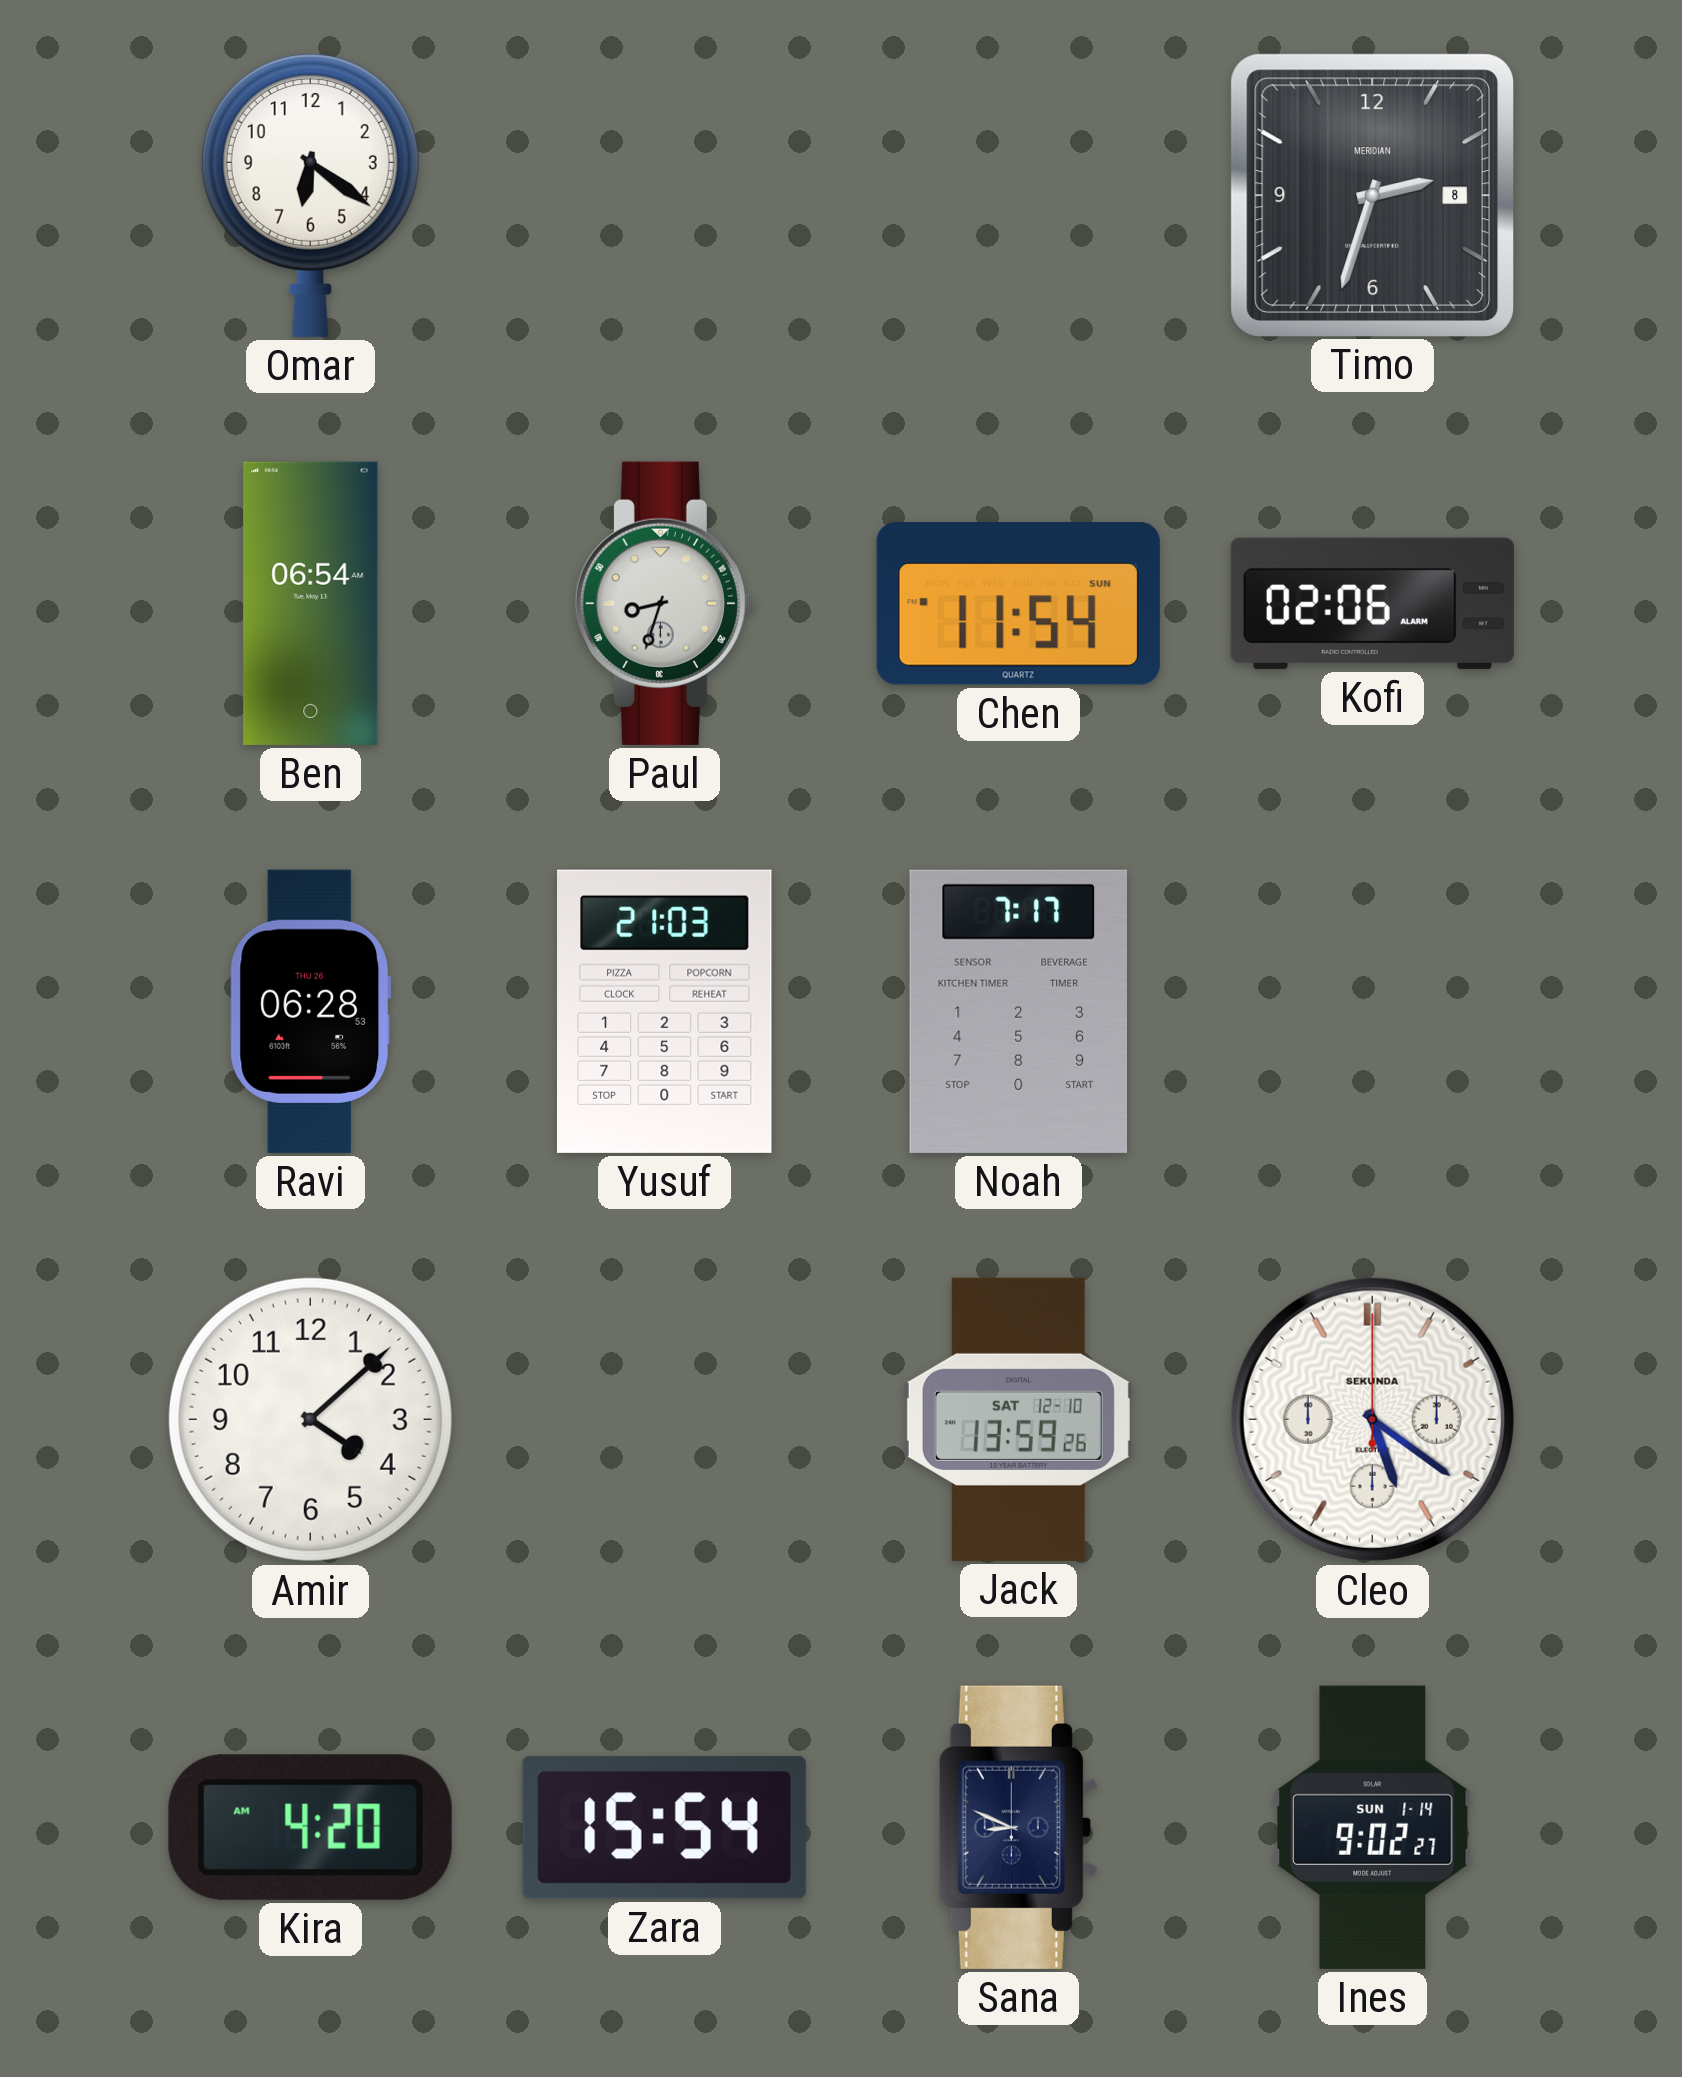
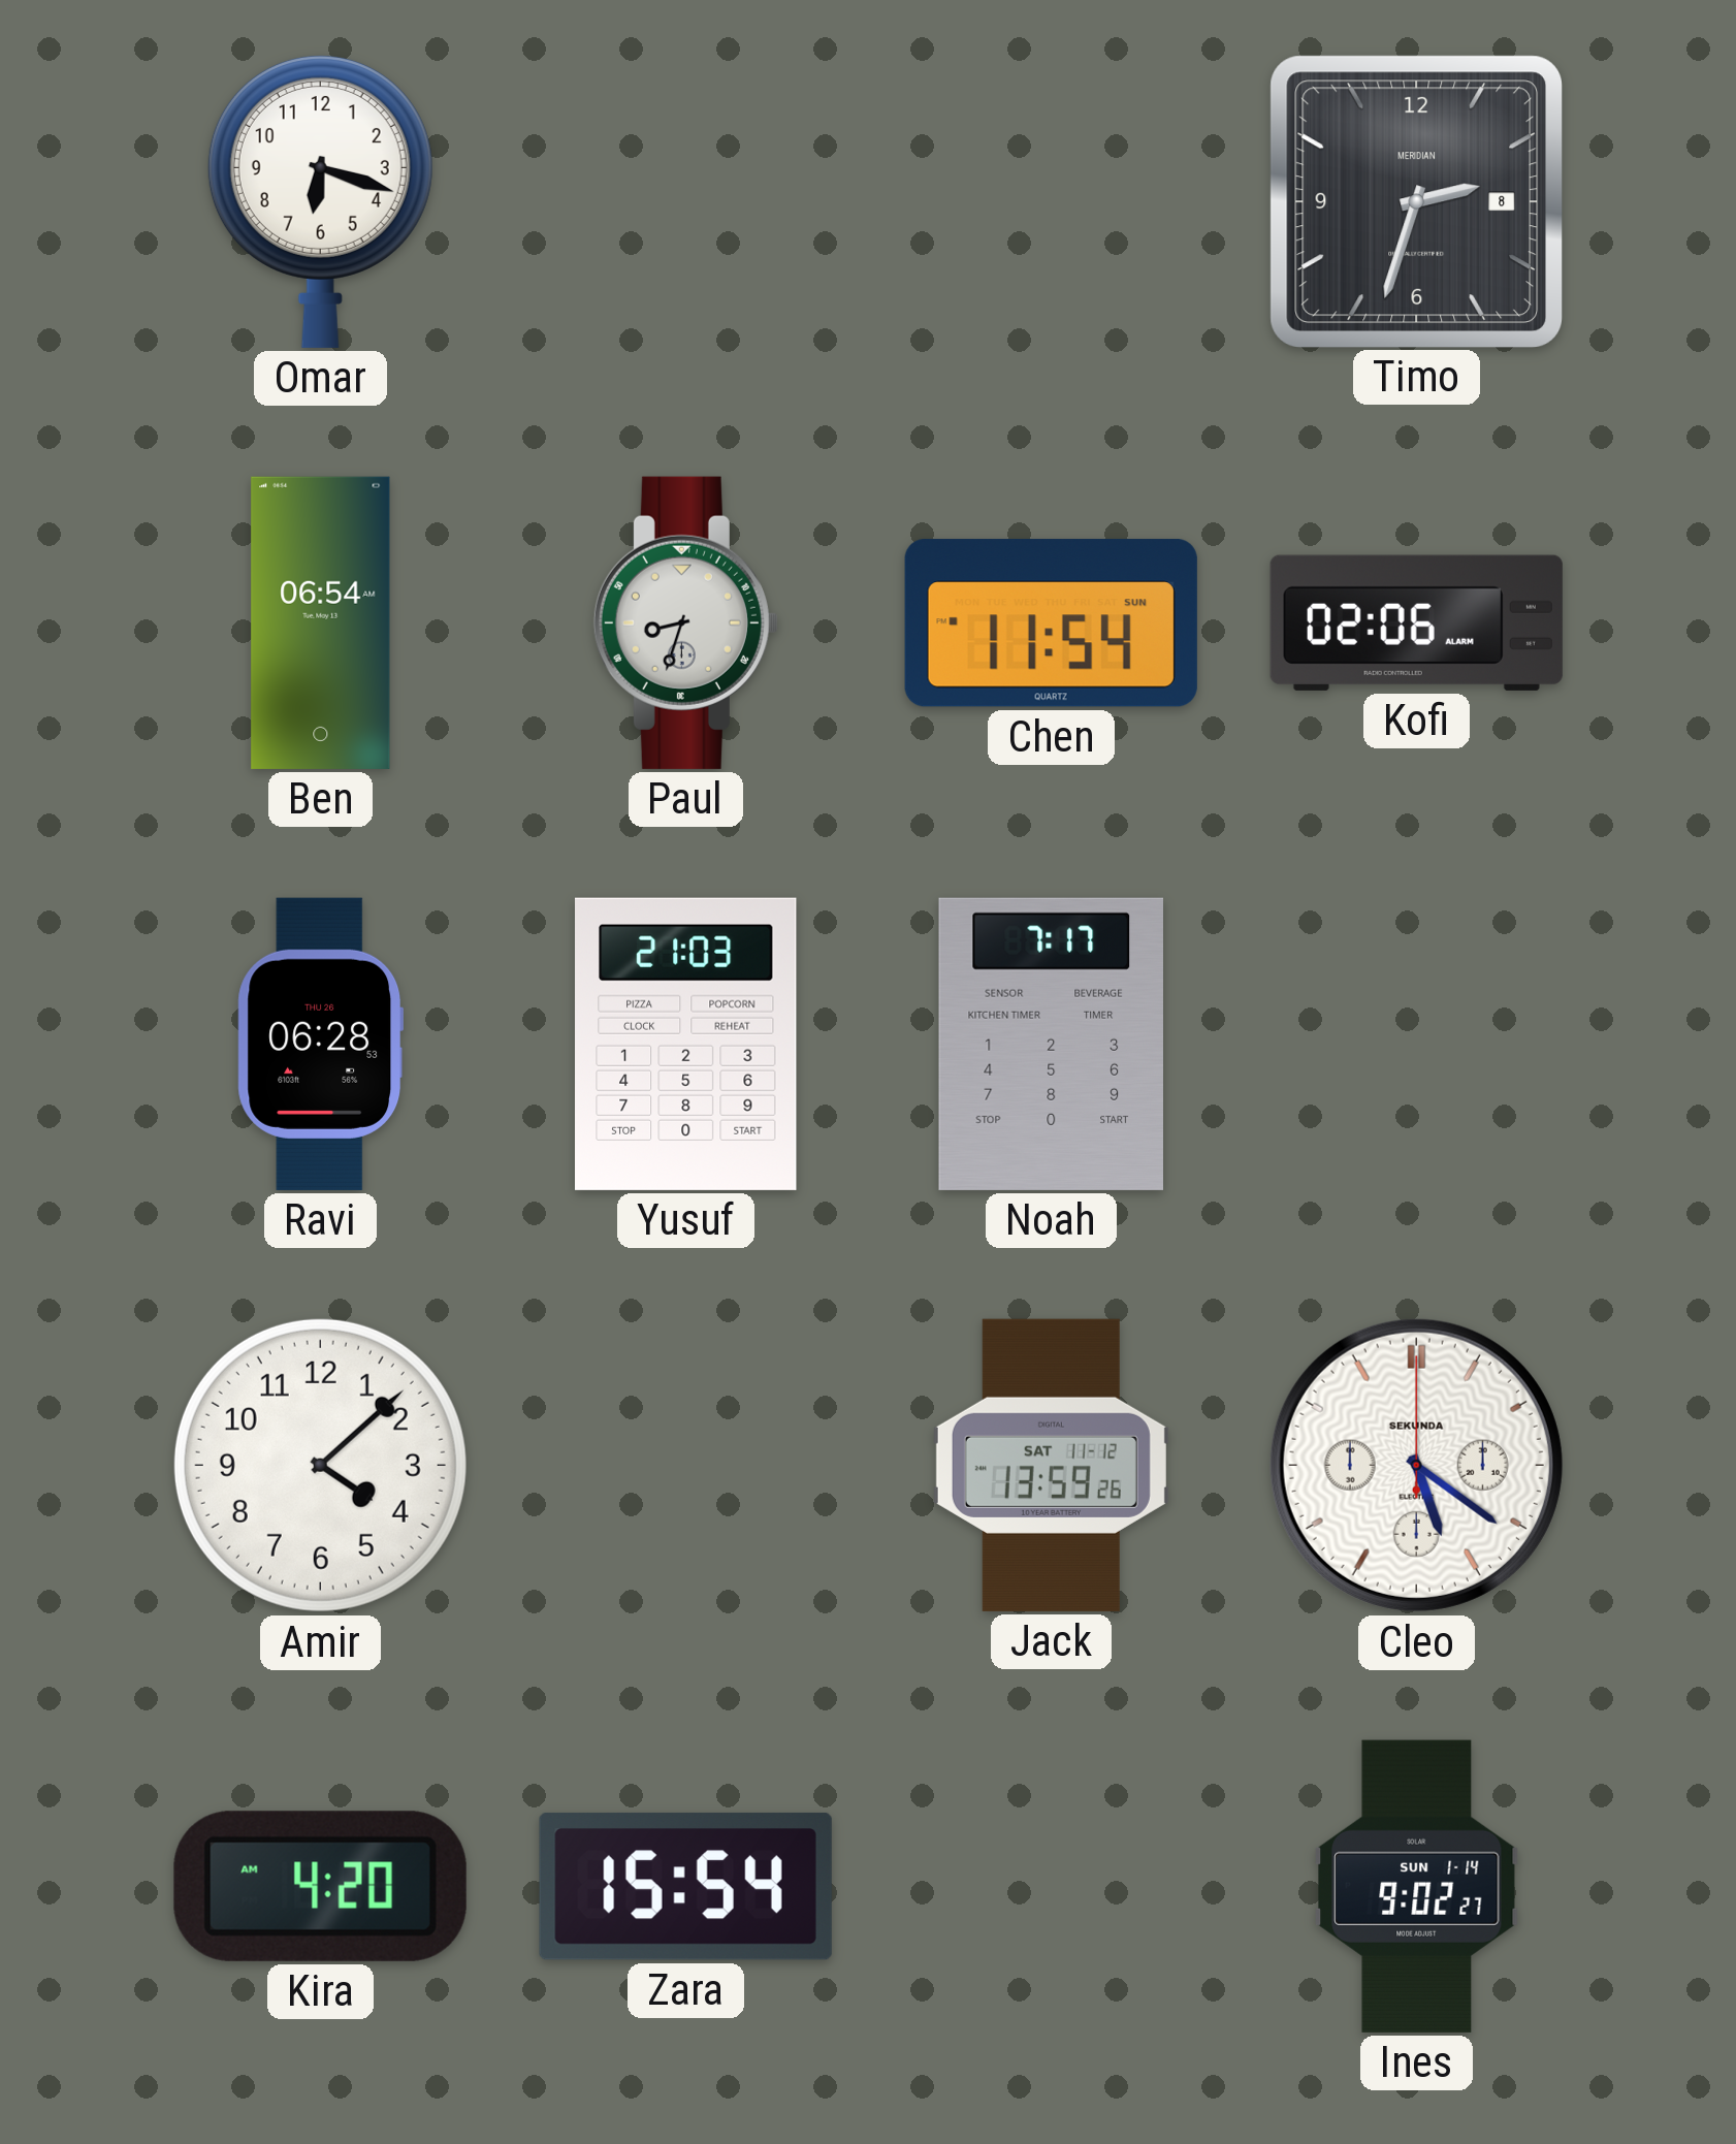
Omar: 6:21 -> 6:18 (320, 201)
Jack date: SAT 12-10 -> SAT 11-12 (1051, 1465)
Sana: 8:49 -> none (1018, 1827)
